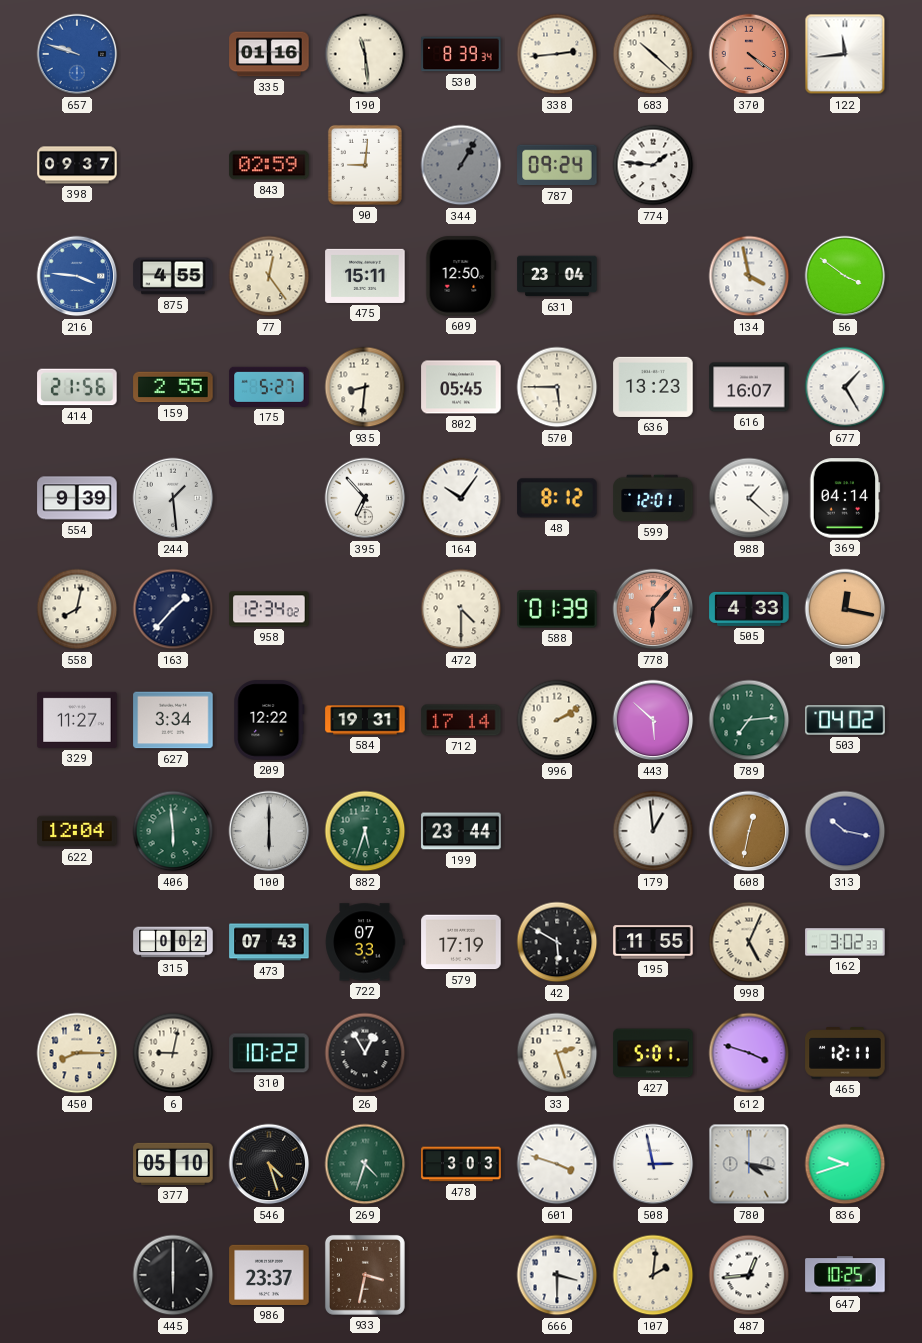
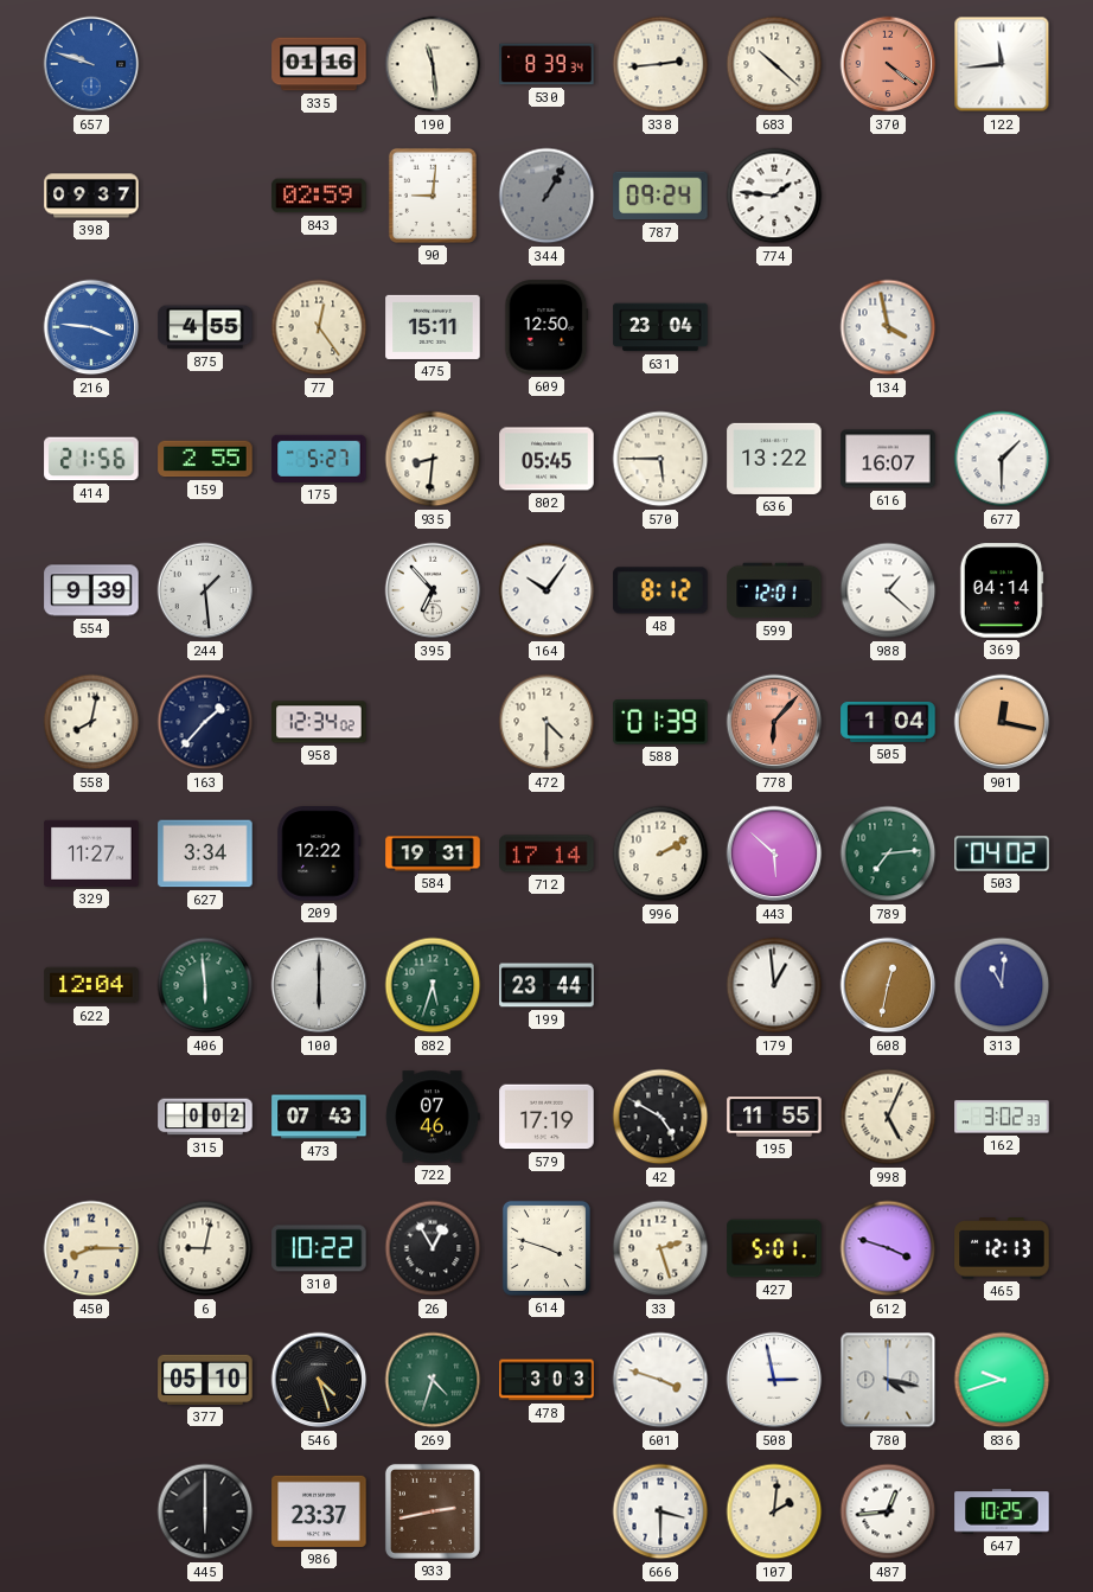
56: 3:51 -> none (845, 276)
636: 13:23 -> 13:22 (774, 459)
677: 1:25 -> 1:30 (1002, 459)
505: 4:33 -> 1:04 (888, 722)
313: 10:17 -> 11:01 (1002, 985)
722: 07:33 -> 07:46 (433, 1117)
42: 5:50 -> 4:50 (660, 1117)
614: none -> 3:48 (546, 1248)
465: 12:11 -> 12:13 (1002, 1249)
933: 3:32 -> 2:43 (433, 1511)
